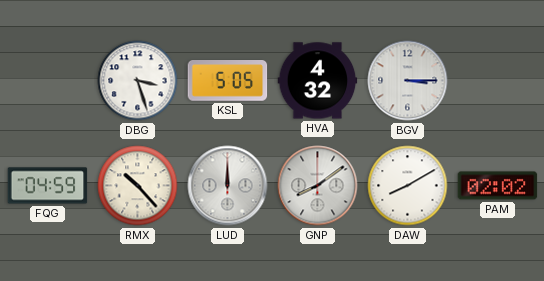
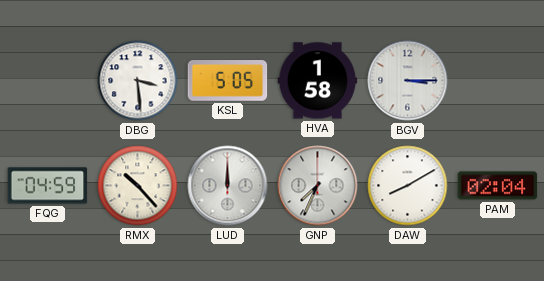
DBG: 3:27 -> 3:29 (138, 81)
HVA: 4:32 -> 1:58 (318, 81)
GNP: 8:09 -> 7:34 (318, 186)
PAM: 02:02 -> 02:04 (498, 186)
